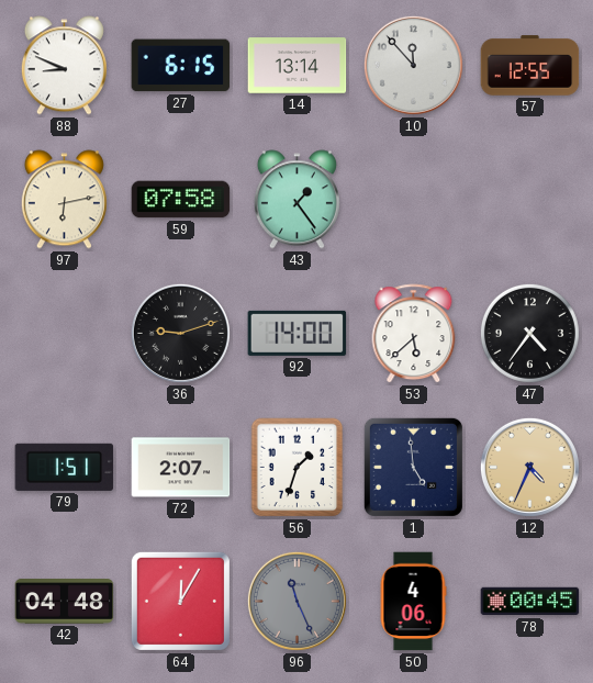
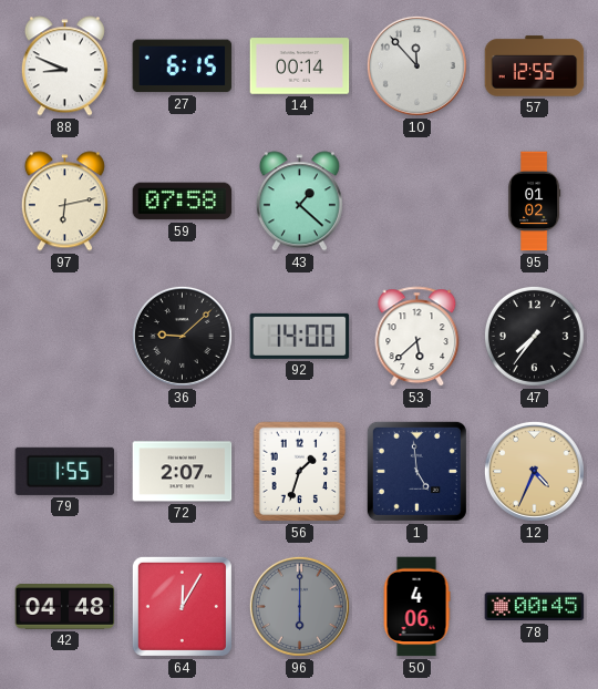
14: 13:14 -> 00:14 (300, 66)
43: 1:24 -> 1:22 (299, 202)
95: none -> 01:02 (535, 202)
36: 9:12 -> 9:08 (182, 336)
47: 4:36 -> 7:36 (534, 336)
79: 1:51 -> 1:55 (65, 471)
96: 11:26 -> 6:00 (299, 606)
